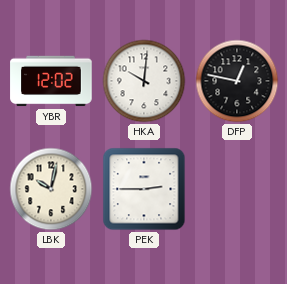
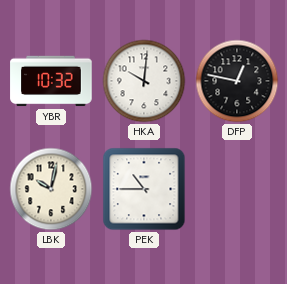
YBR: 12:02 -> 10:32 (51, 81)
PEK: 2:45 -> 10:45 (144, 189)
